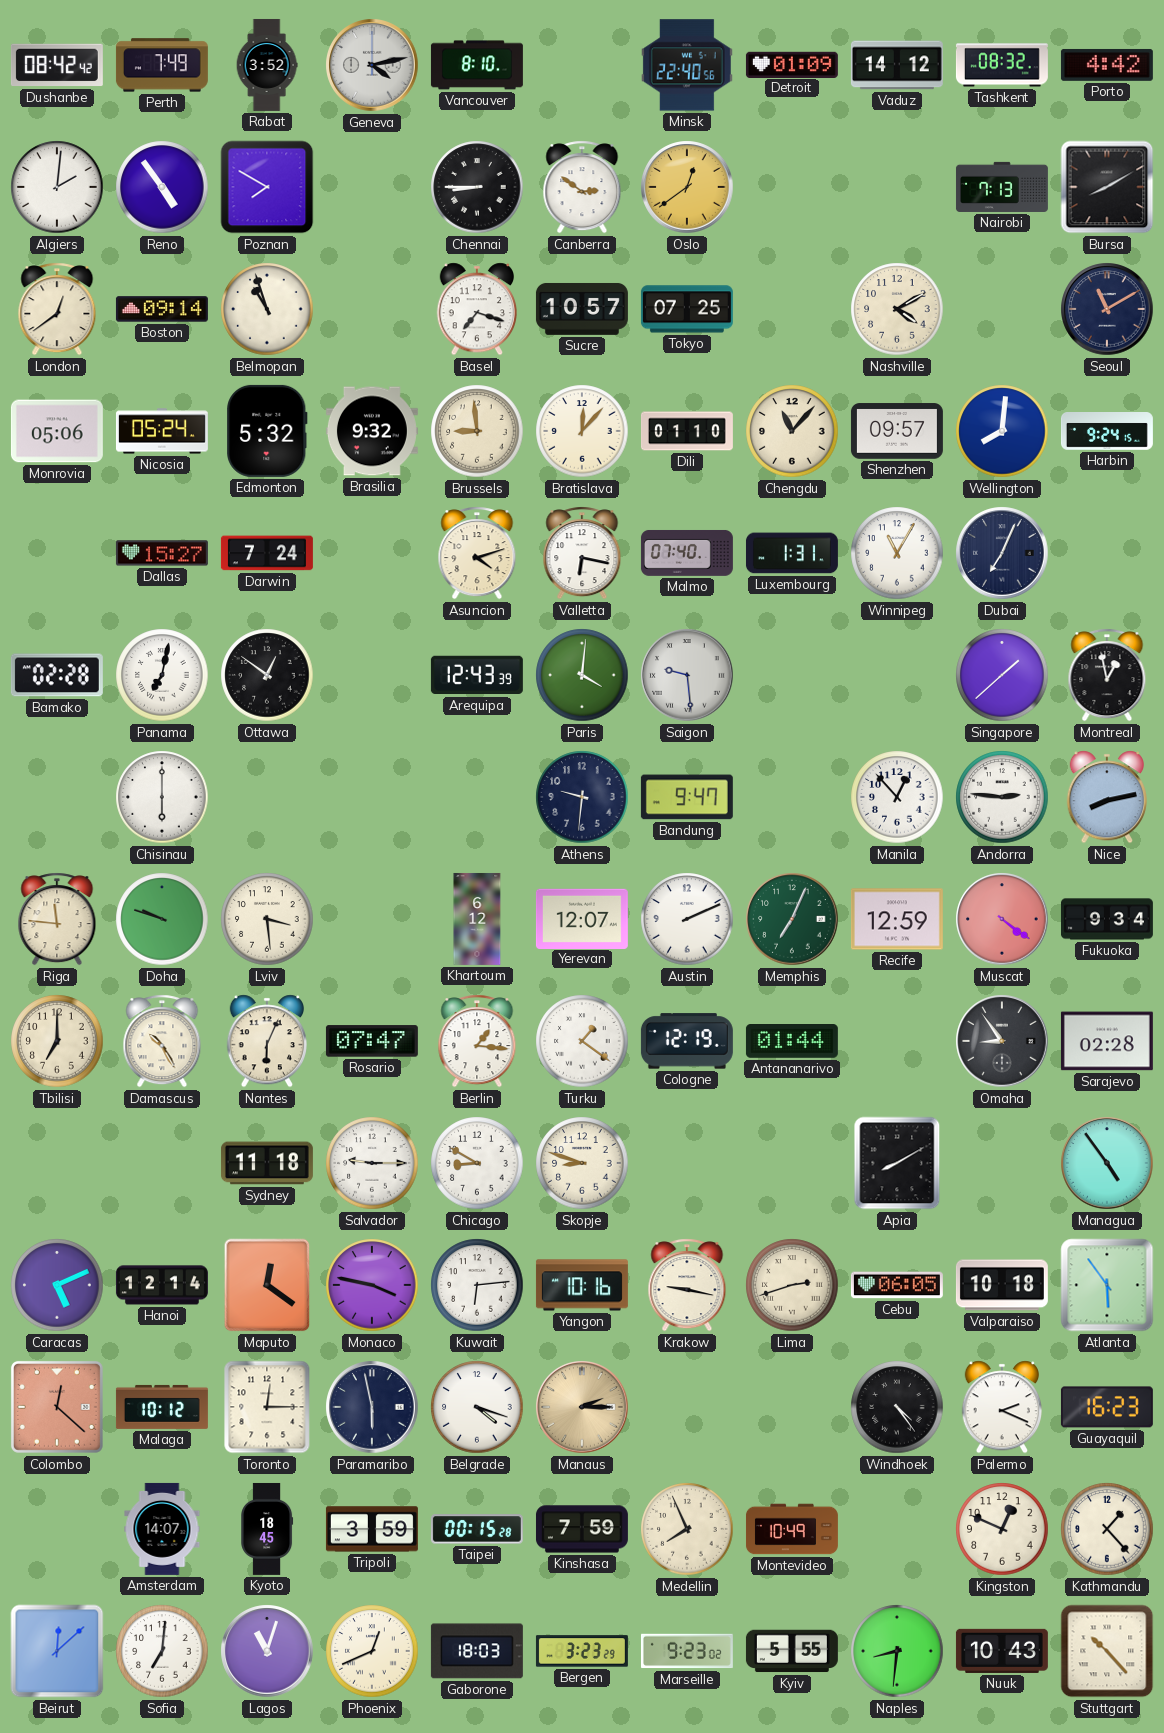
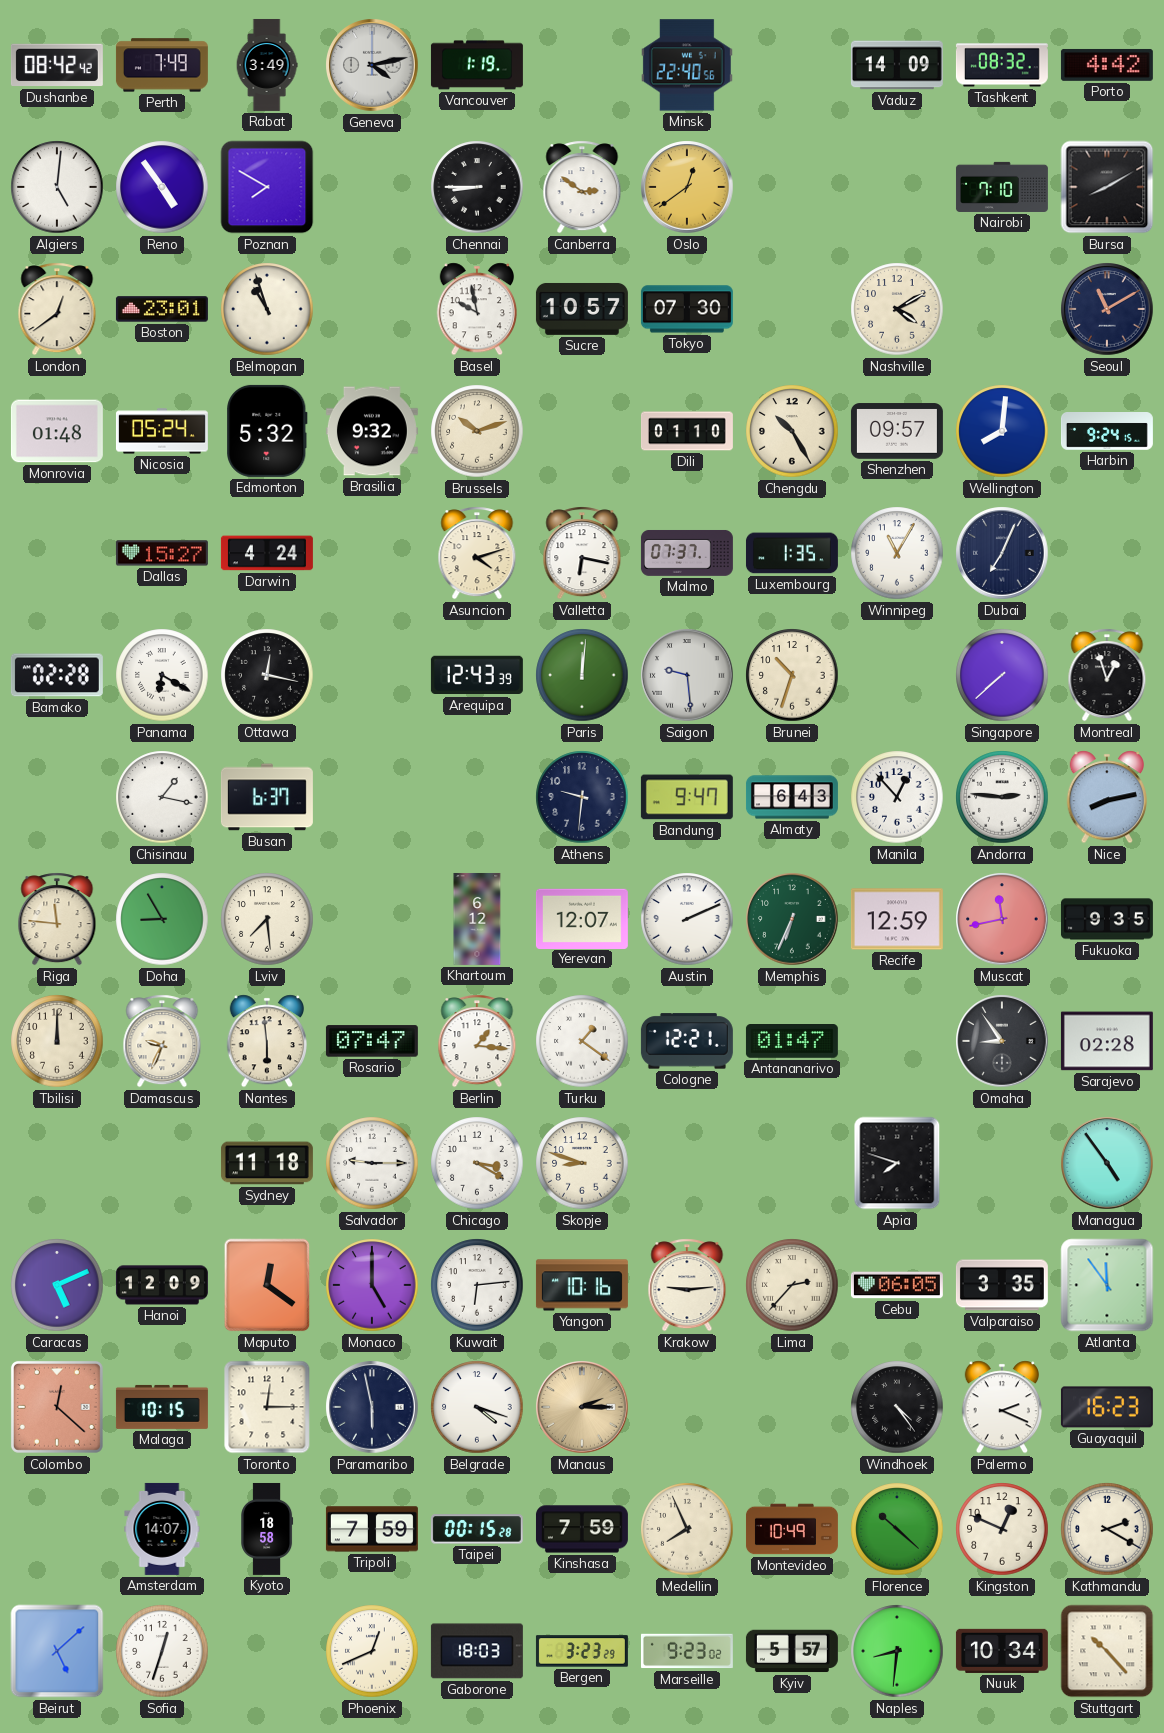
Rabat: 3:52 -> 3:49 (267, 65)
Vancouver: 8:10 -> 1:19 (477, 65)
Detroit: 01:09 -> none (792, 64)
Vaduz: 14:12 -> 14:09 (897, 65)
Algiers: 2:01 -> 5:01 (57, 187)
Nairobi: 7:13 -> 7:10 (1002, 187)
Boston: 09:14 -> 23:01 (162, 309)
Basel: 7:18 -> 9:58 (476, 309)
Tokyo: 07:25 -> 07:30 (687, 309)
Monrovia: 05:06 -> 01:48 (57, 431)
Brussels: 8:59 -> 10:12 (477, 431)
Bratislava: 12:07 -> none (582, 431)
Chengdu: 11:07 -> 10:25 (792, 431)
Darwin: 7:24 -> 4:24 (267, 553)
Malmo: 07:40 -> 07:37 (687, 553)
Luxembourg: 1:31 -> 1:35 (792, 553)
Panama: 7:02 -> 6:20 (162, 675)
Ottawa: 12:51 -> 12:17 (267, 675)
Paris: 4:01 -> 12:01 (582, 675)
Brunei: none -> 10:33 (792, 675)
Singapore: 1:38 -> 7:38 (1002, 675)
Montreal: 12:58 -> 12:57 (1107, 675)
Chisinau: 6:00 -> 1:17 (162, 797)
Busan: none -> 6:37 (267, 797)
Almaty: none -> 6:43 (792, 797)
Doha: 9:48 -> 8:55 (162, 919)
Lviv: 3:29 -> 7:29 (267, 919)
Memphis: 7:04 -> 6:34 (792, 919)
Muscat: 4:21 -> 11:43 (1002, 919)
Fukuoka: 9:34 -> 9:35 (1107, 919)
Tbilisi: 7:00 -> 12:00 (57, 1041)
Damascus: 10:25 -> 9:34 (162, 1041)
Nantes: 6:04 -> 5:59 (266, 1041)
Cologne: 12:19 -> 12:21 (687, 1041)
Antananarivo: 01:44 -> 01:47 (792, 1042)
Chicago: 8:50 -> 3:20 (477, 1163)
Apia: 8:10 -> 7:48 (897, 1163)
Hanoi: 12:14 -> 12:09 (162, 1285)
Monaco: 3:47 -> 5:00 (372, 1285)
Krakow: 9:17 -> 9:14 (687, 1285)
Lima: 2:42 -> 2:37 (792, 1285)
Valparaiso: 10:18 -> 3:35 (1002, 1285)
Atlanta: 5:54 -> 11:54 (1107, 1285)
Malaga: 10:12 -> 10:15 (162, 1407)
Kyoto: 18:45 -> 18:58 (267, 1529)
Tripoli: 3:59 -> 7:59 (372, 1529)
Florence: none -> 10:22 (897, 1529)
Kathmandu: 1:23 -> 2:20 (1107, 1529)
Beirut: 12:08 -> 5:08 (57, 1651)
Sofia: 7:01 -> 12:33 (162, 1651)
Lagos: 11:03 -> none (267, 1651)
Kyiv: 5:55 -> 5:57 (792, 1651)
Nuuk: 10:43 -> 10:34 (1002, 1651)
